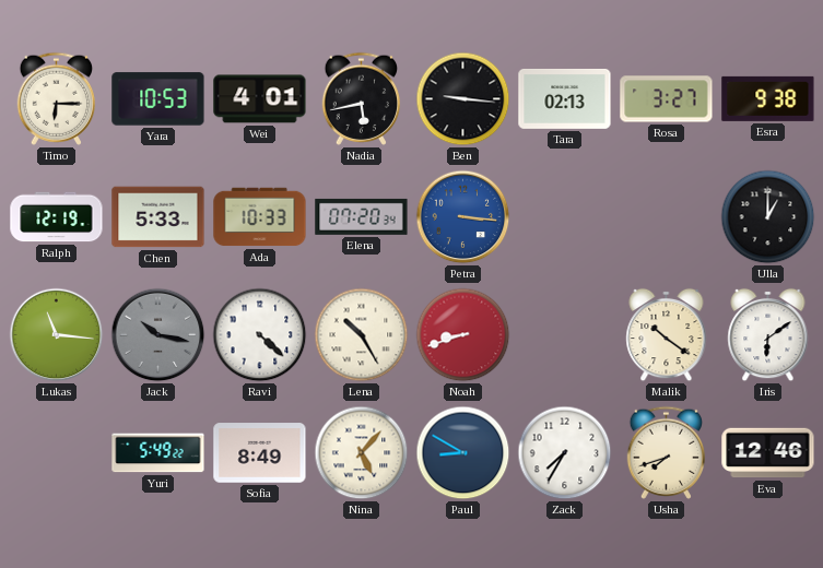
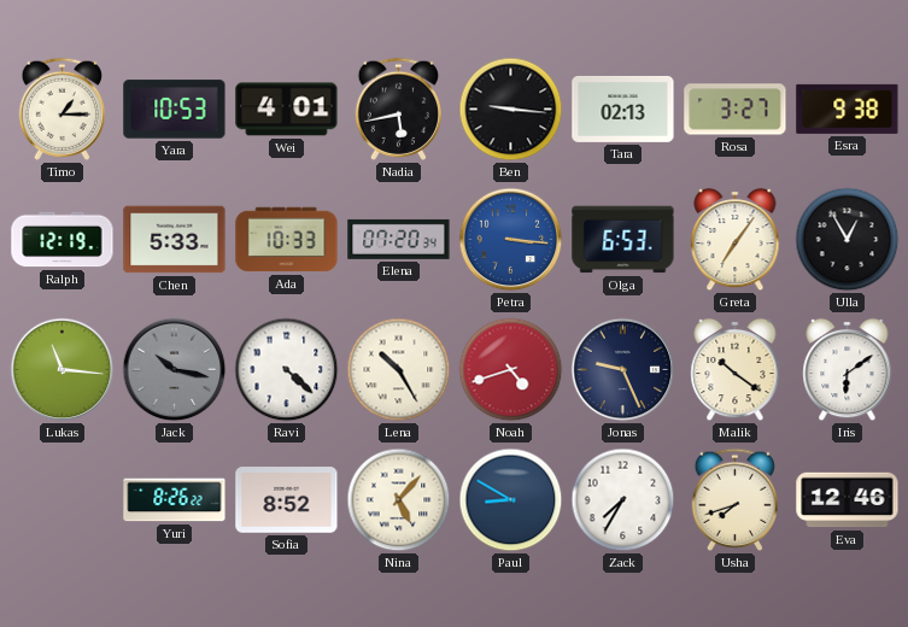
Timo: 6:15 -> 1:15 (63, 109)
Olga: none -> 6:53 (623, 240)
Greta: none -> 7:06 (736, 240)
Ulla: 1:00 -> 12:55 (848, 240)
Noah: 8:42 -> 4:42 (511, 370)
Jonas: none -> 9:26 (623, 370)
Yuri: 5:49 -> 8:26 (175, 500)
Sofia: 8:49 -> 8:52 (287, 500)
